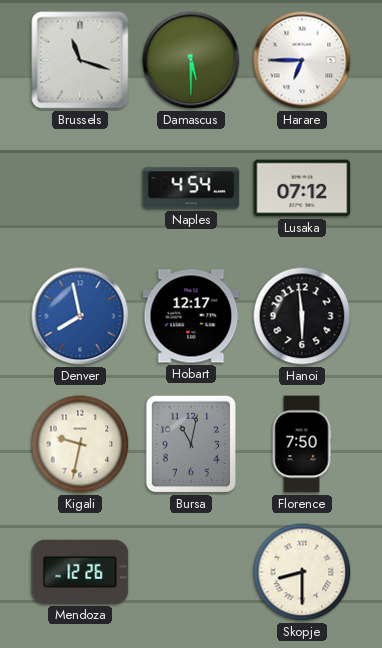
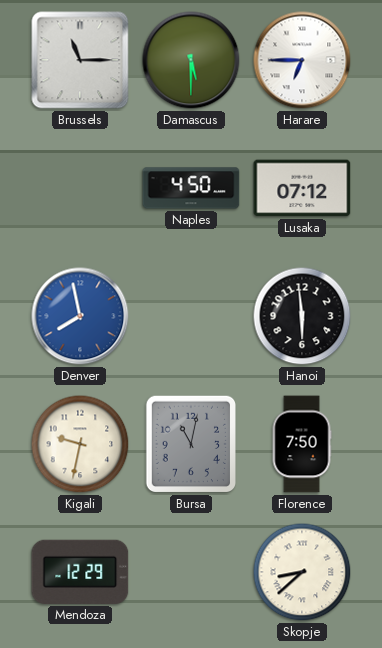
Brussels: 11:18 -> 11:15 (80, 60)
Naples: 4:54 -> 4:50 (191, 188)
Hobart: 12:17 -> none (191, 316)
Mendoza: 12:26 -> 12:29 (80, 572)
Skopje: 8:30 -> 8:38 (302, 572)
